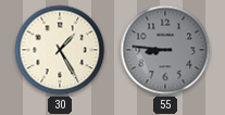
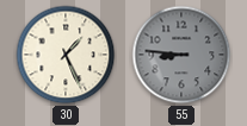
30: 1:25 -> 1:26 (66, 55)
